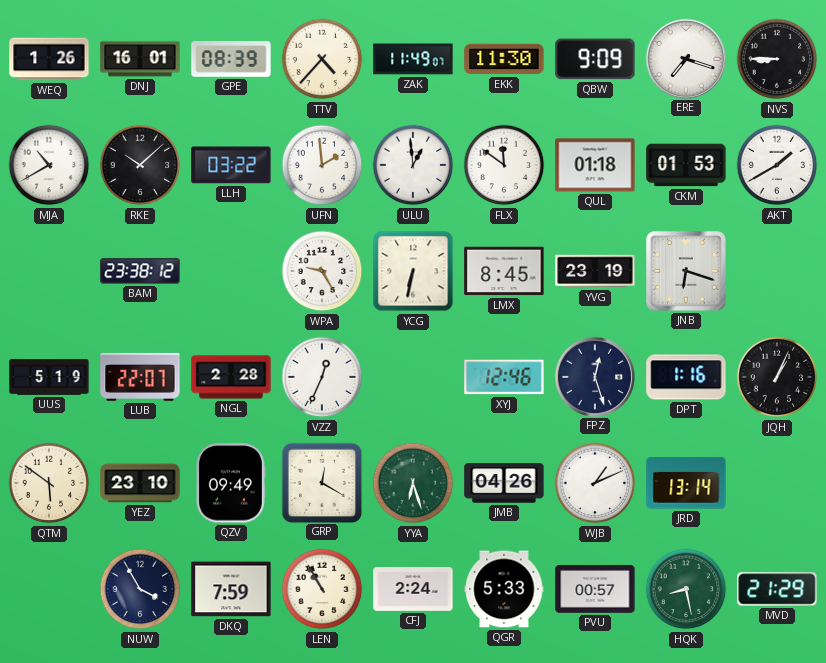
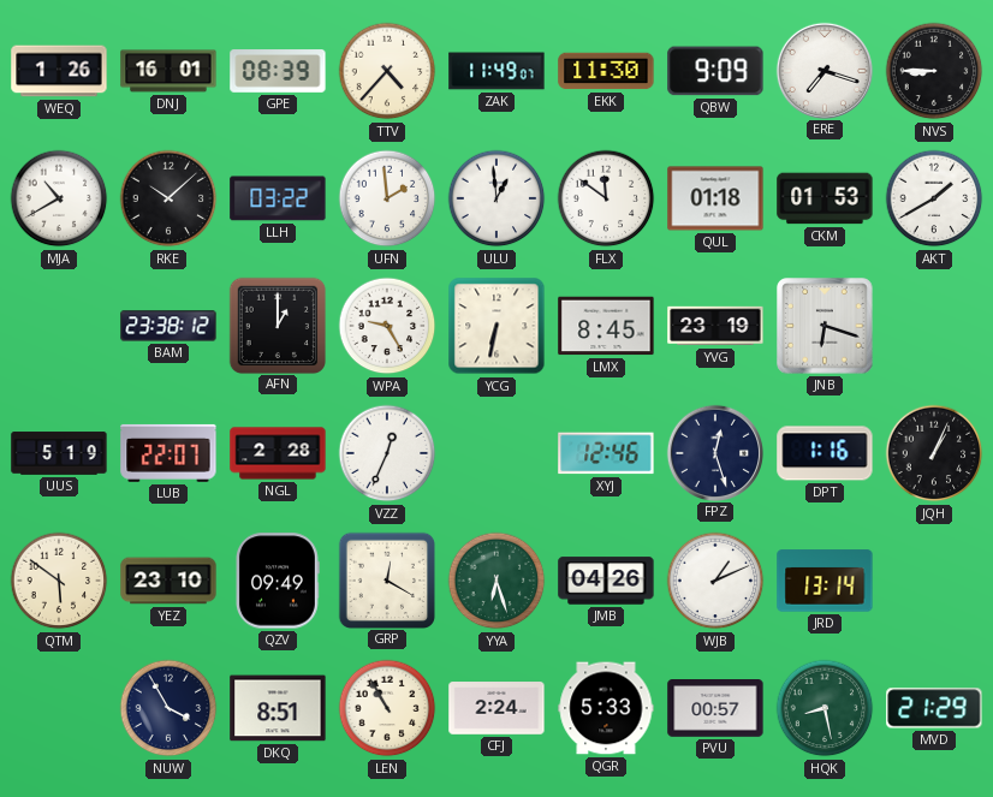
AFN: none -> 1:00 (277, 325)
DKQ: 7:59 -> 8:51 (278, 708)
